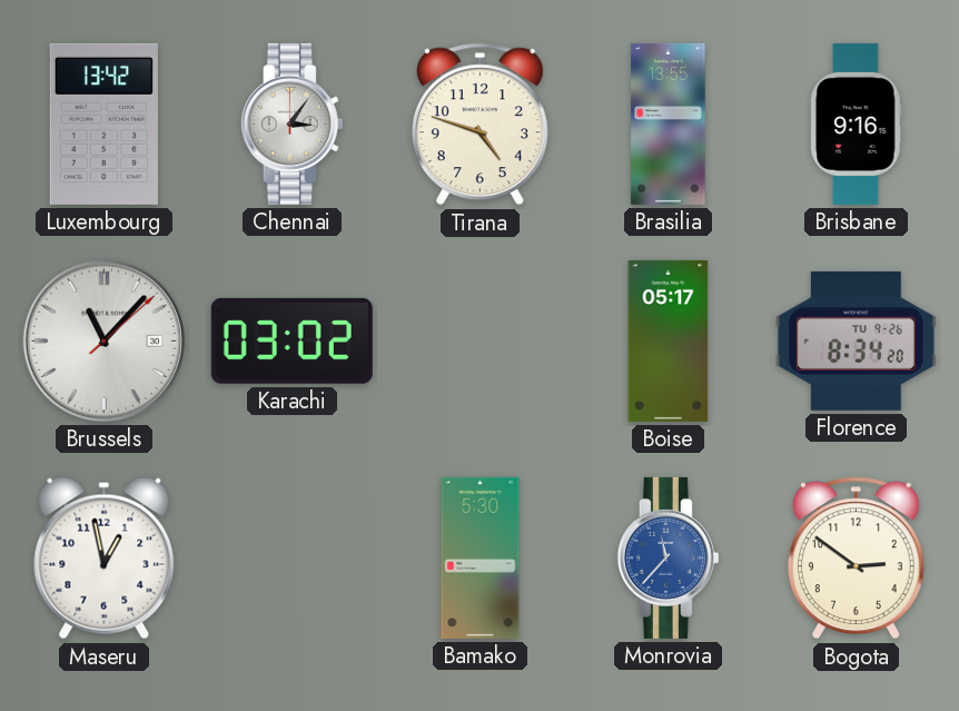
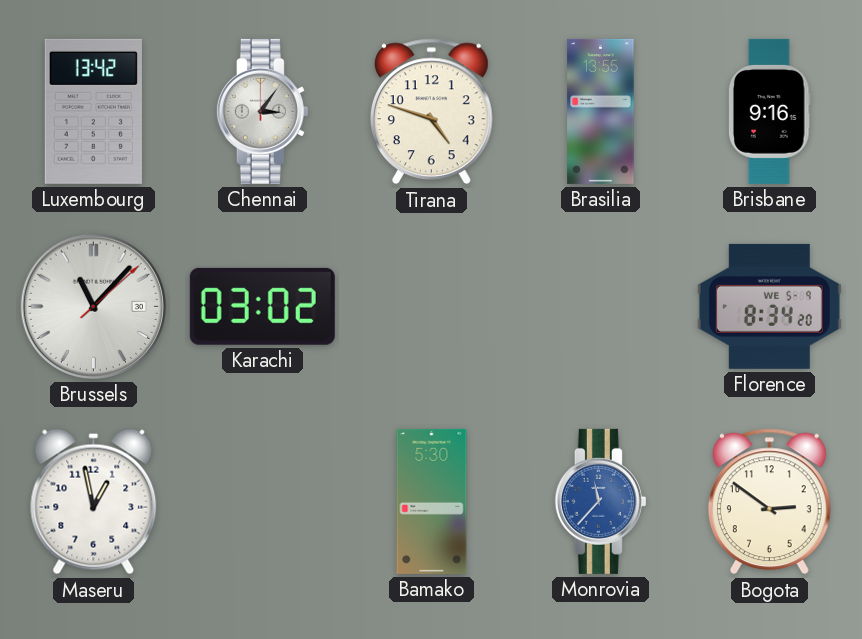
Boise: 05:17 -> none (669, 340)
Florence date: TU 9-26 -> WE 5-9 (769, 306)
